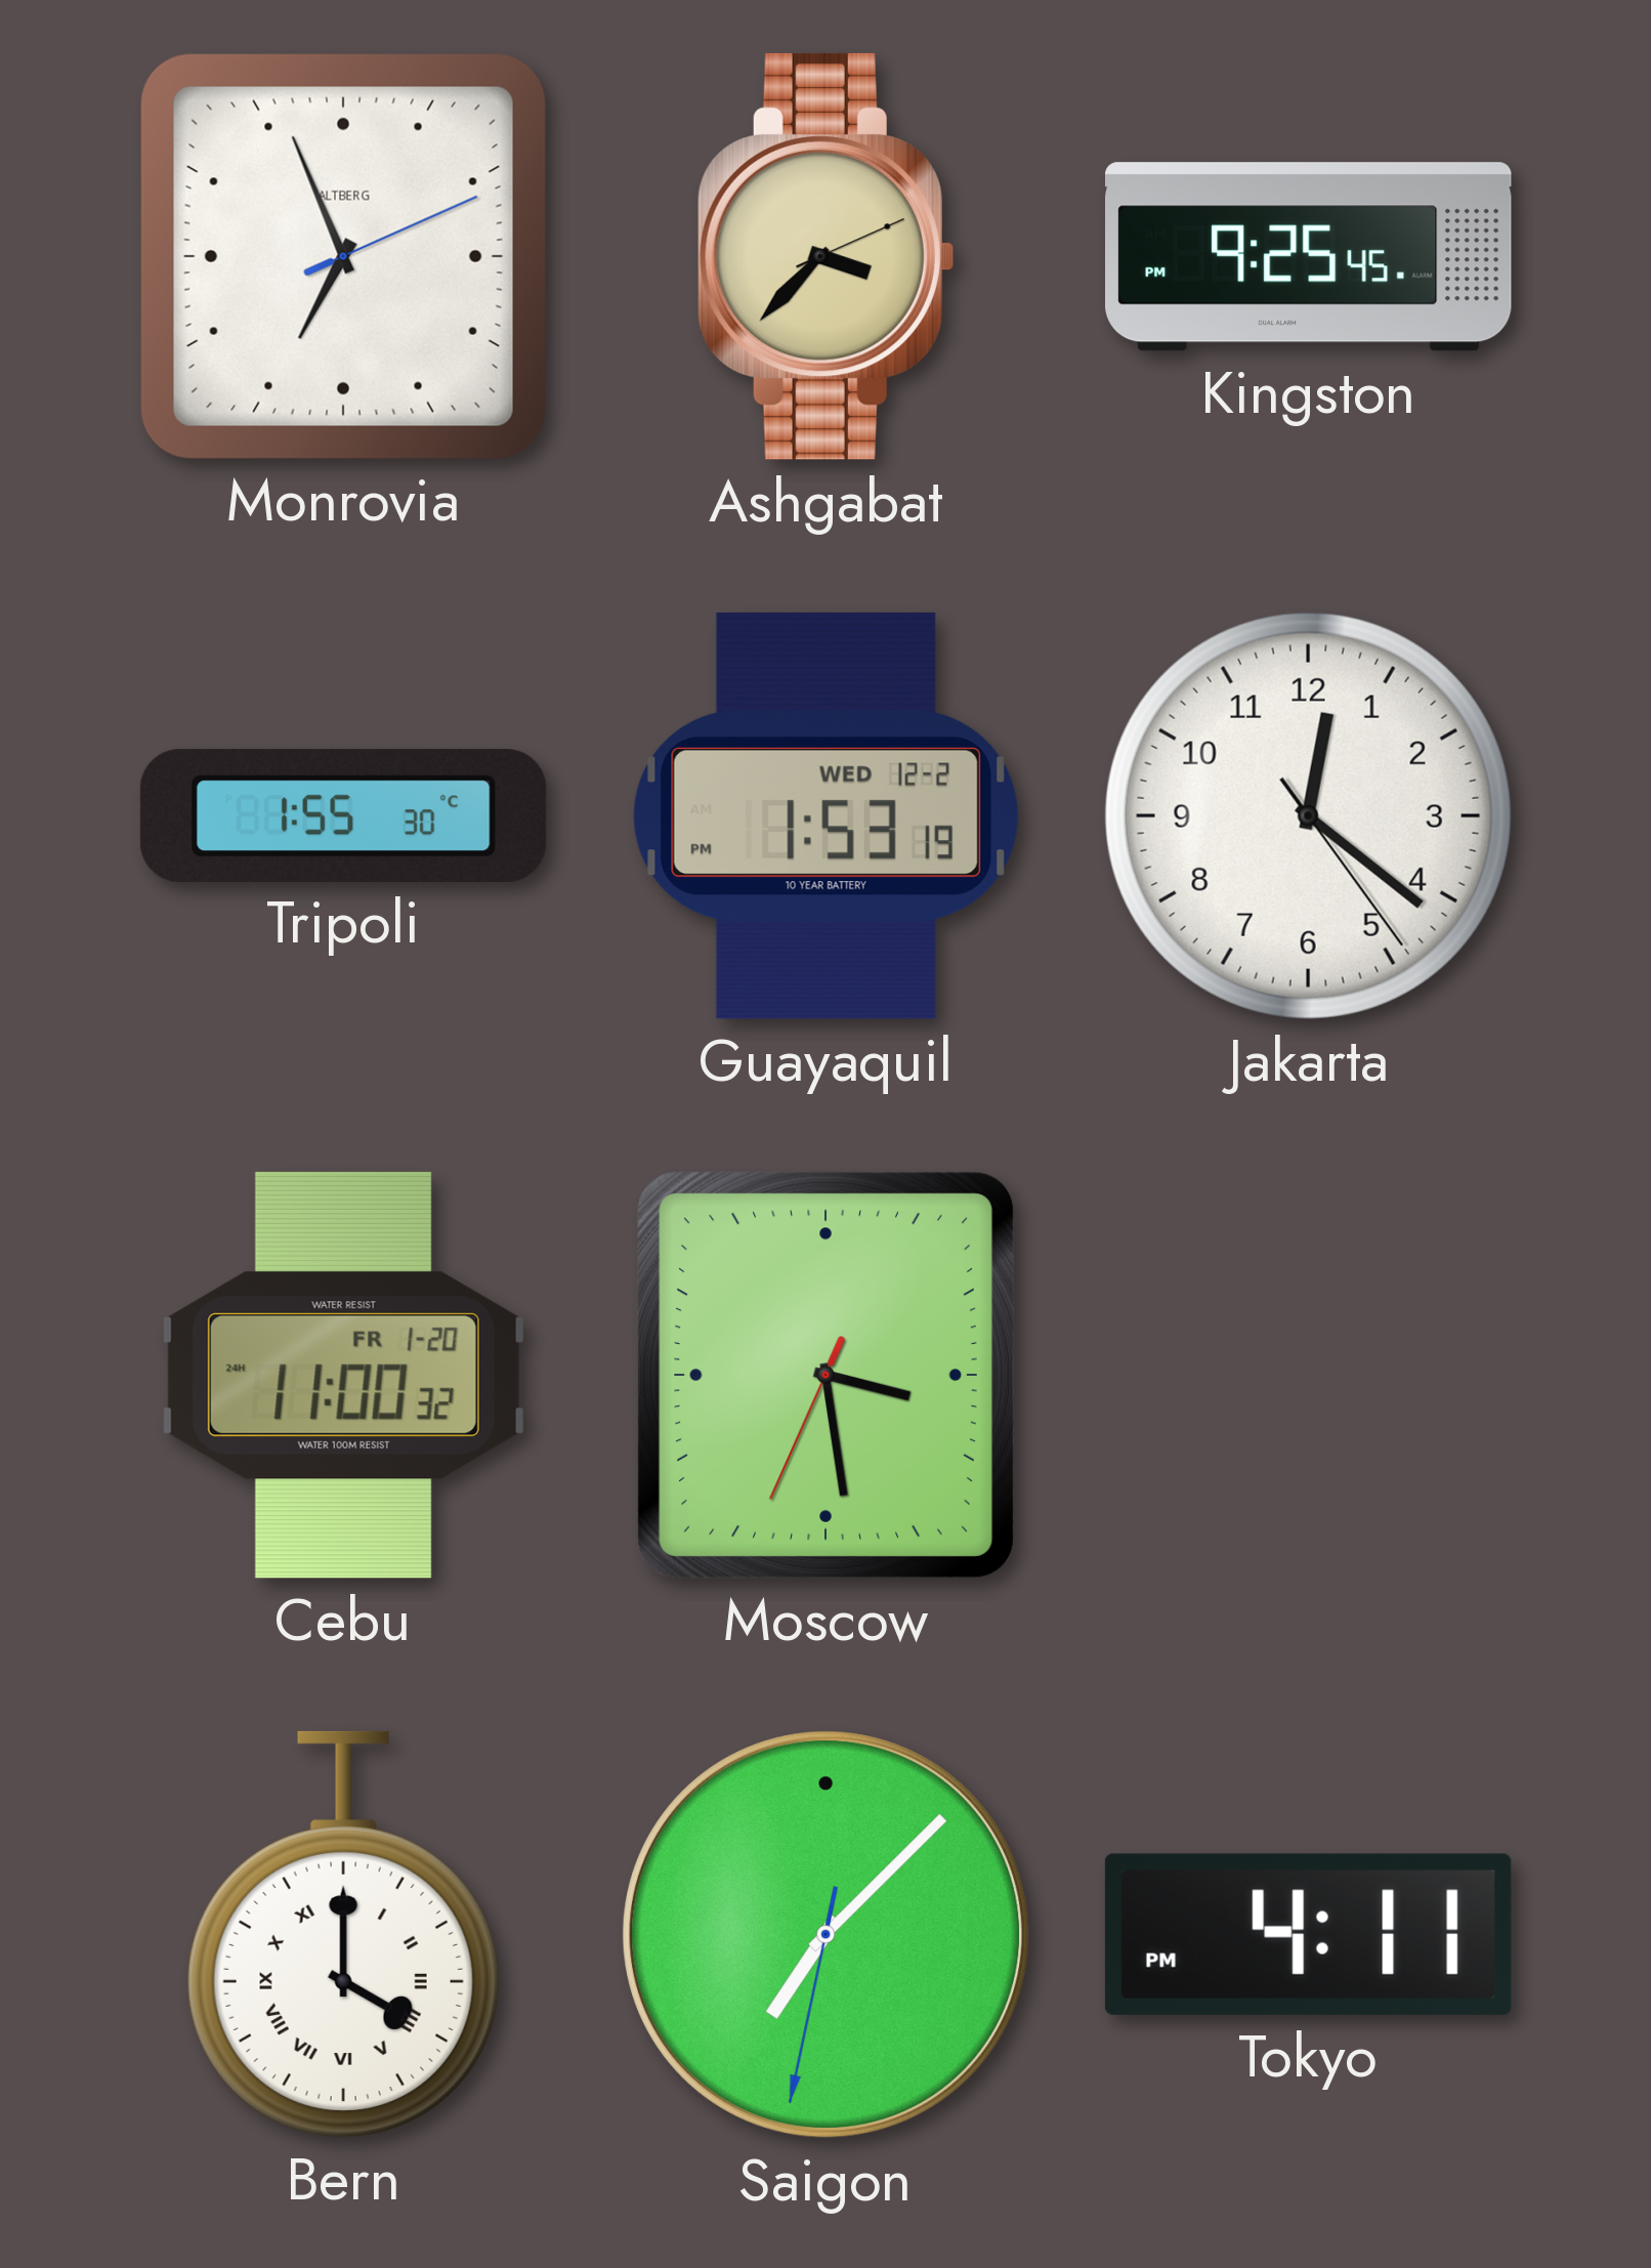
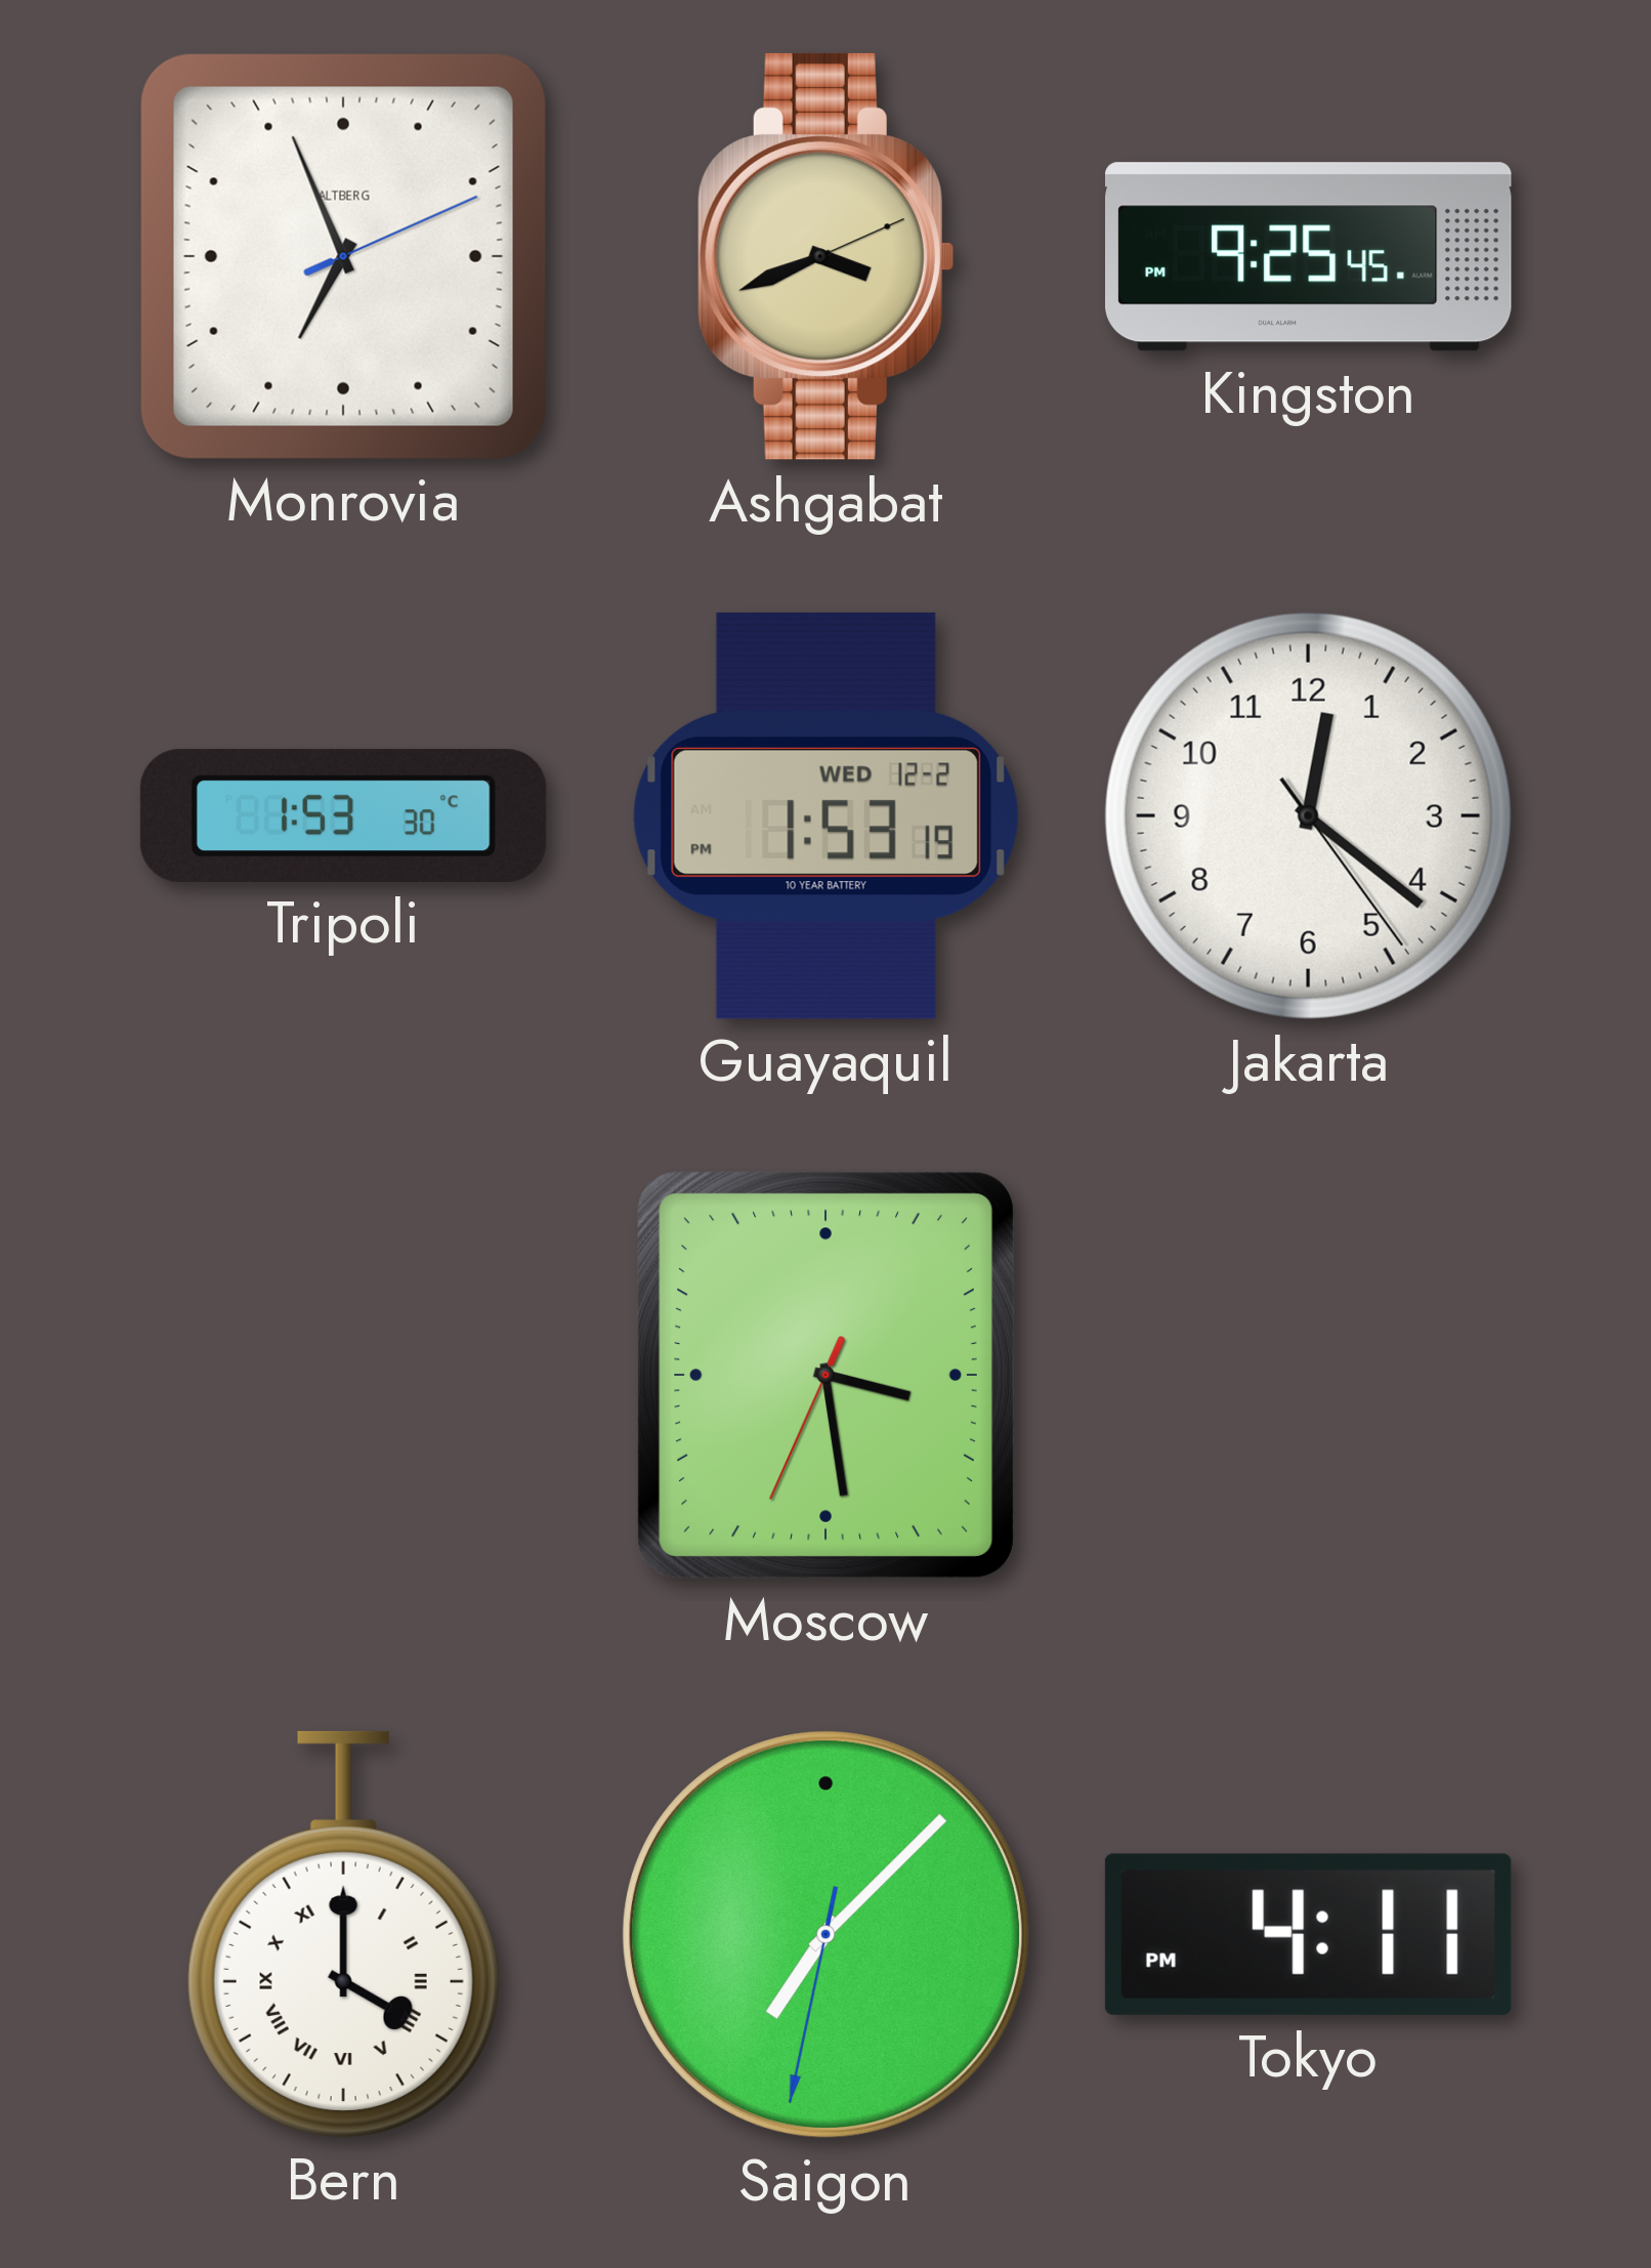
Ashgabat: 3:37 -> 3:41 (825, 256)
Tripoli: 1:55 -> 1:53 (343, 815)
Cebu: 11:00 -> none (343, 1375)
